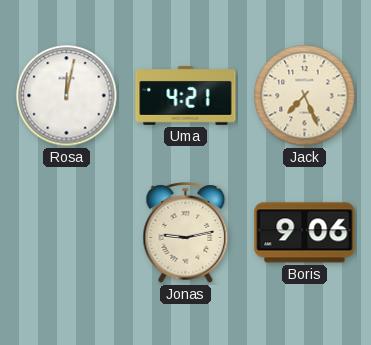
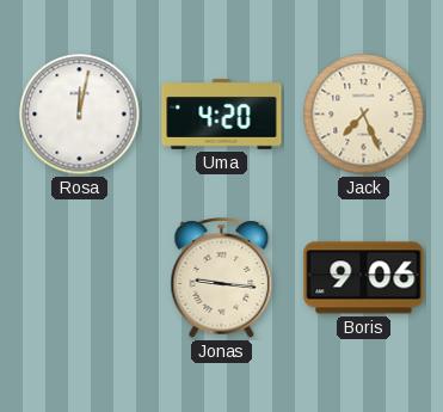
Uma: 4:21 -> 4:20 (222, 115)
Jonas: 9:13 -> 9:16 (222, 278)
